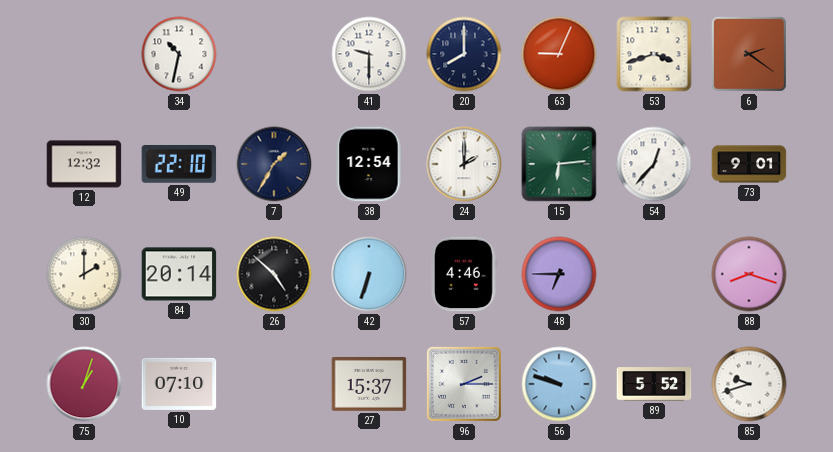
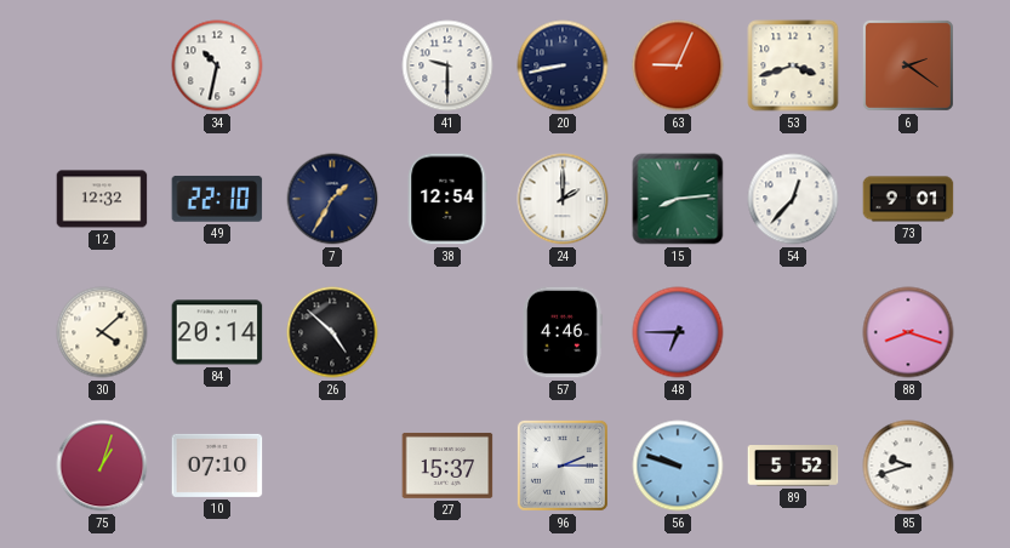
20: 8:00 -> 8:43 (563, 65)
15: 6:14 -> 8:14 (678, 199)
30: 2:00 -> 4:08 (102, 332)
42: 6:33 -> none (369, 274)
